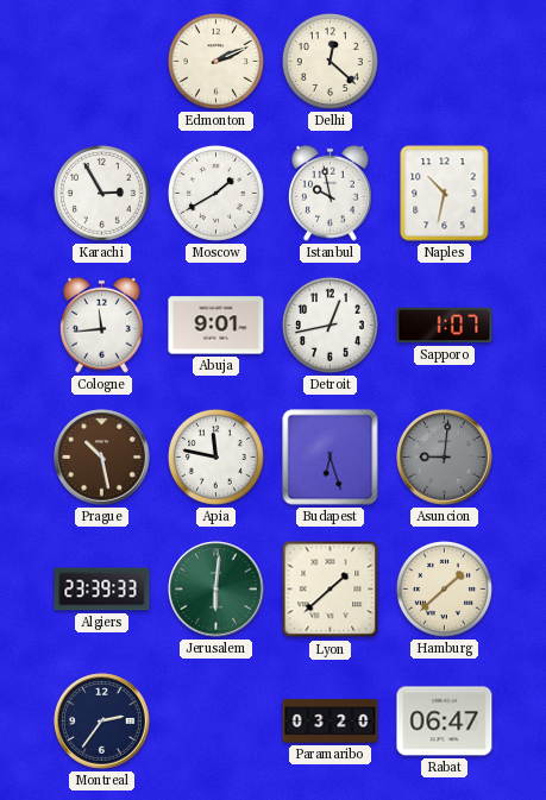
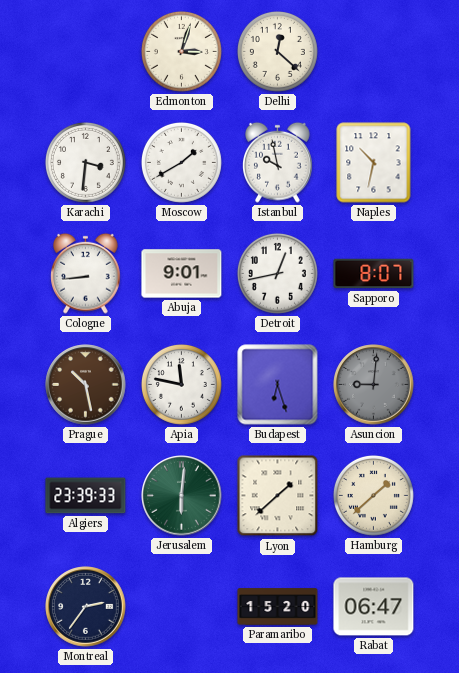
Edmonton: 2:11 -> 3:03 (181, 51)
Karachi: 2:55 -> 3:31 (85, 162)
Cologne: 11:44 -> 8:44 (86, 273)
Sapporo: 1:07 -> 8:07 (374, 274)
Paramaribo: 03:20 -> 15:20 (278, 607)
